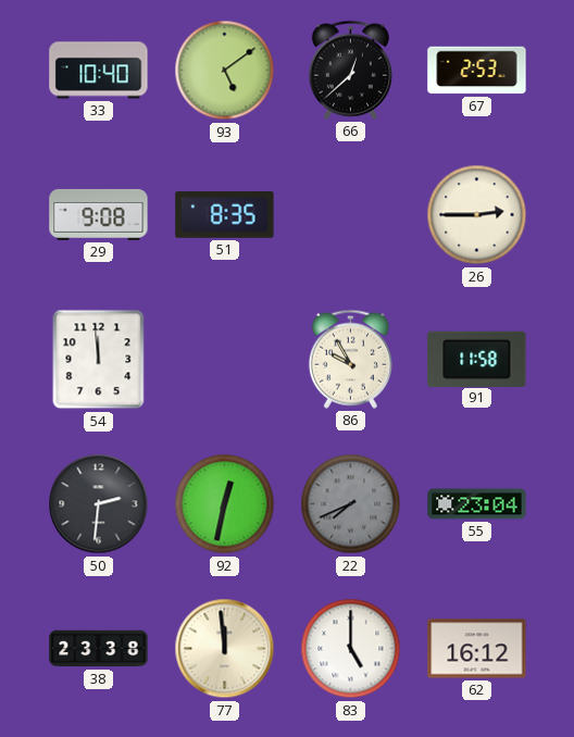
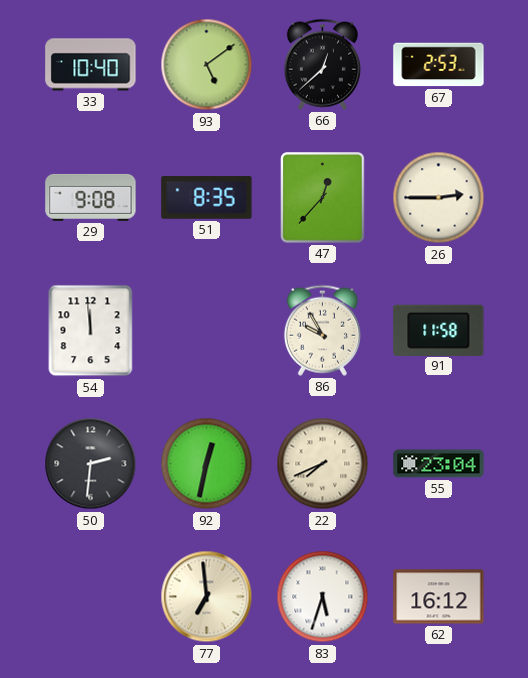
47: none -> 12:37 (323, 198)
22 dial: grey -> cream (323, 464)
38: 23:38 -> none (99, 649)
77: 11:59 -> 6:59 (207, 597)
83: 5:00 -> 5:33 (323, 597)
